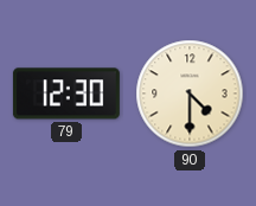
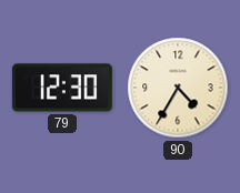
90: 4:30 -> 4:35 (178, 88)
